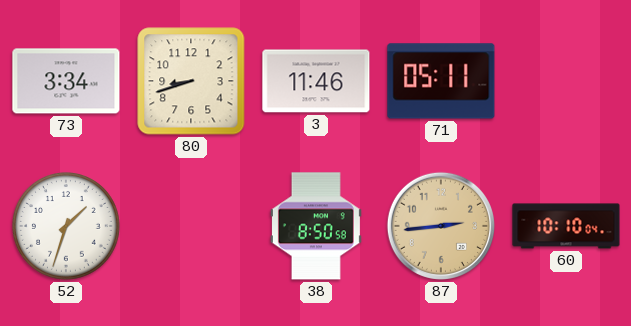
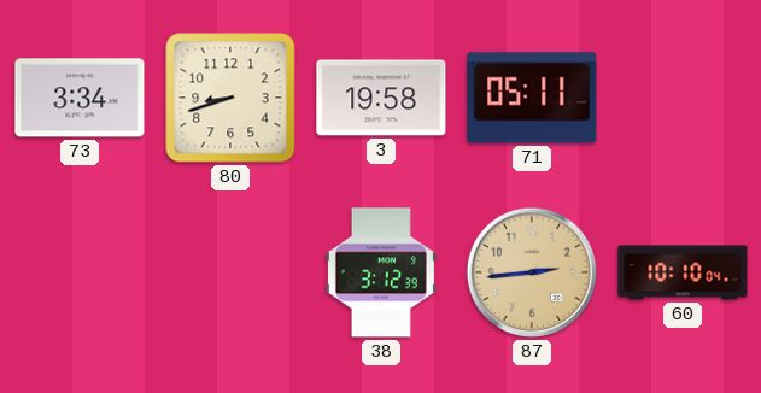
3: 11:46 -> 19:58 (381, 98)
52: 1:33 -> none (67, 227)
38: 8:50 -> 3:12 (381, 272)
